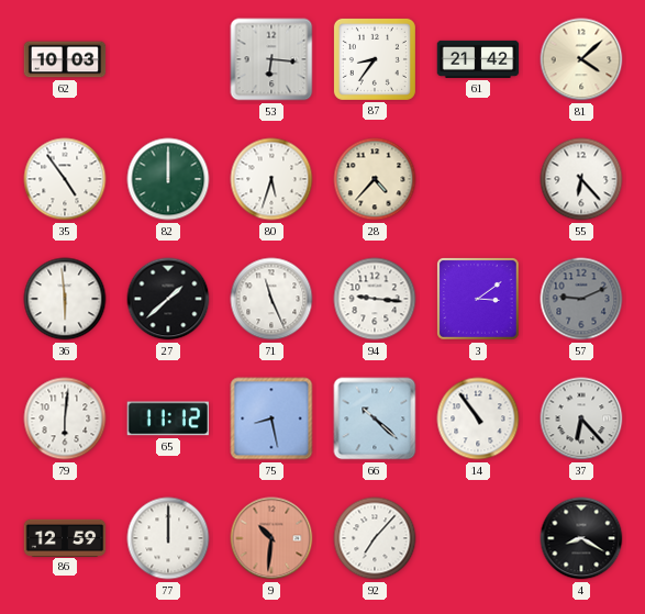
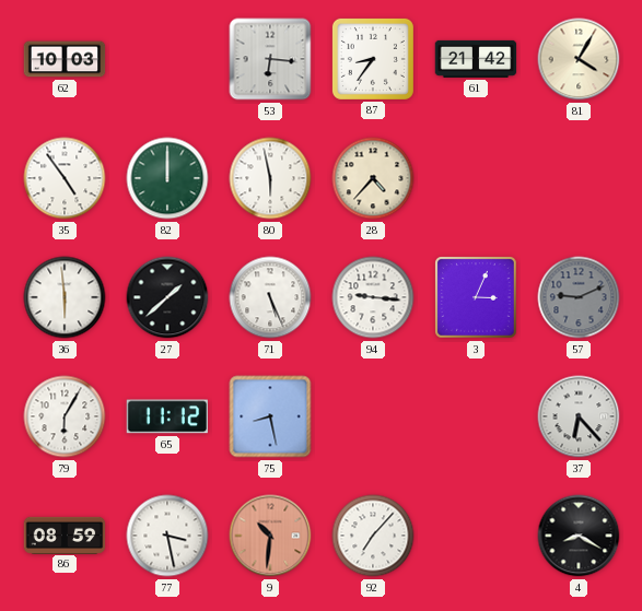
81: 4:08 -> 4:05 (579, 59)
80: 5:33 -> 5:58 (270, 178)
55: 6:23 -> none (581, 179)
71: 11:26 -> 5:26 (270, 297)
3: 3:09 -> 3:04 (477, 298)
79: 6:01 -> 6:05 (65, 416)
66: 10:22 -> none (375, 418)
14: 10:54 -> none (478, 418)
86: 12:59 -> 08:59 (65, 534)
77: 12:00 -> 3:28 (167, 536)
